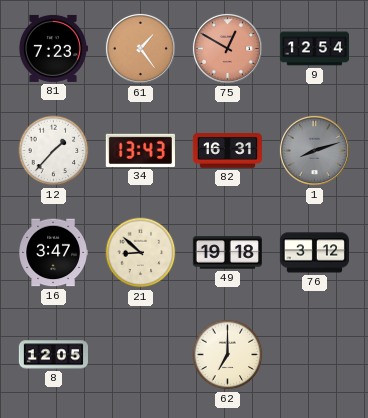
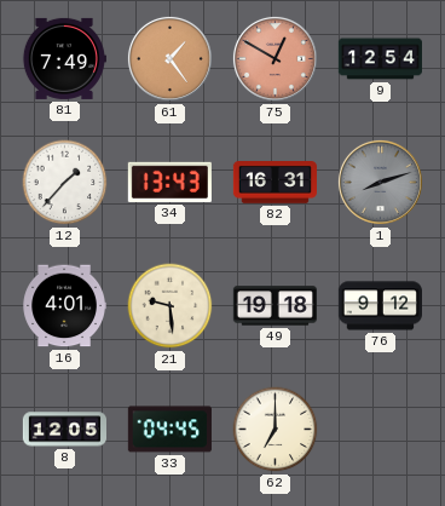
81: 7:23 -> 7:49 (64, 58)
16: 3:47 -> 4:01 (64, 306)
21: 8:52 -> 9:29 (171, 306)
76: 3:12 -> 9:12 (380, 306)
33: none -> 04:45 (169, 430)
